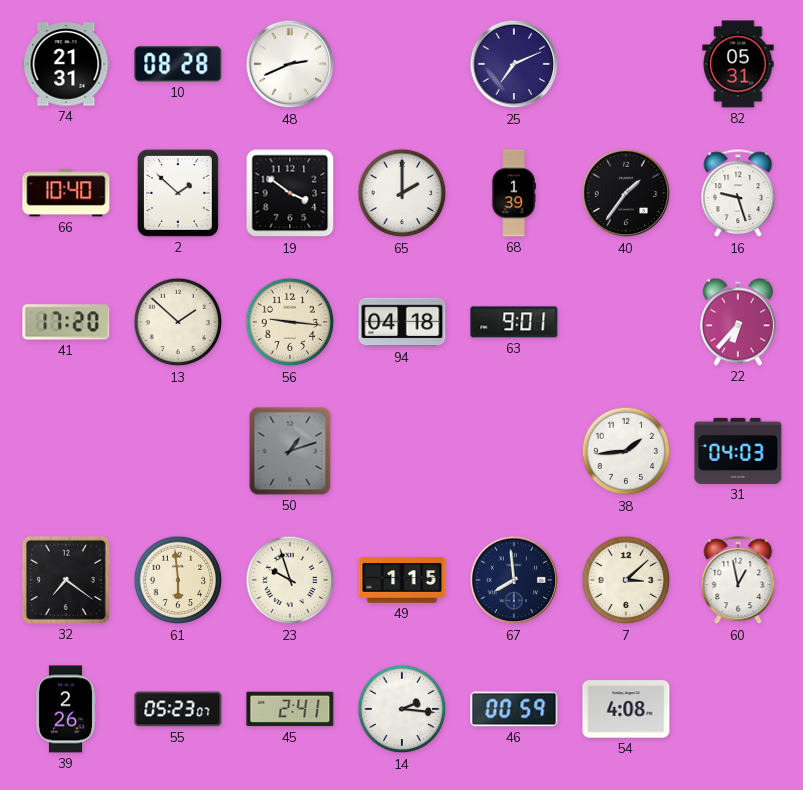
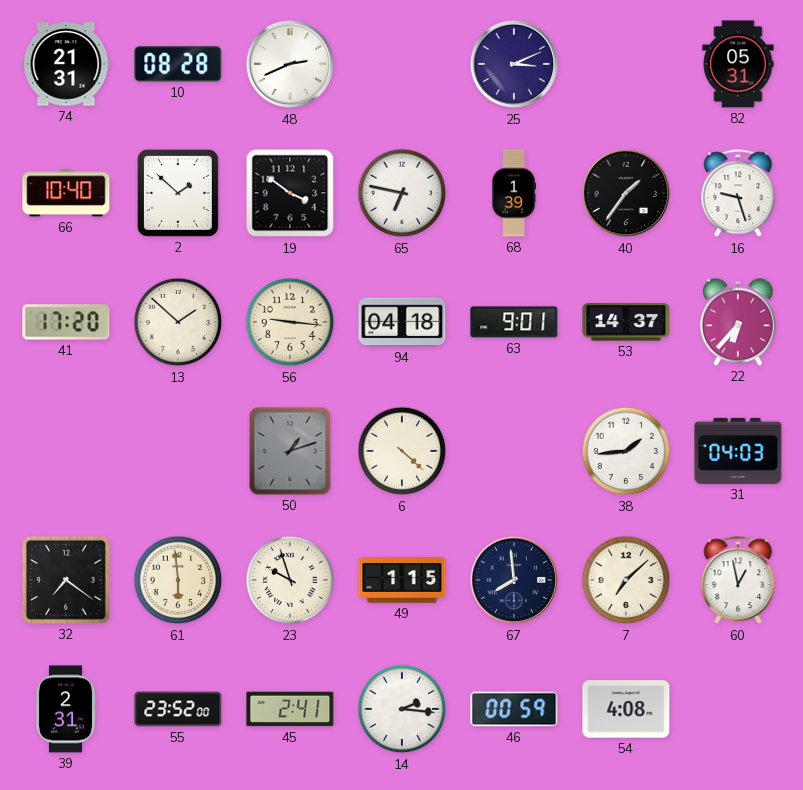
25: 7:11 -> 3:11 (514, 64)
65: 2:00 -> 6:47 (402, 193)
53: none -> 14:37 (626, 322)
6: none -> 4:22 (402, 451)
7: 3:08 -> 7:08 (626, 580)
39: 2:26 -> 2:31 (65, 709)
55: 05:23 -> 23:52 (178, 709)
